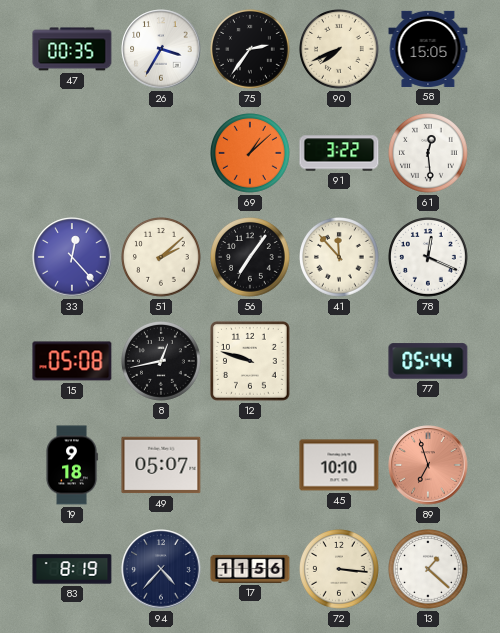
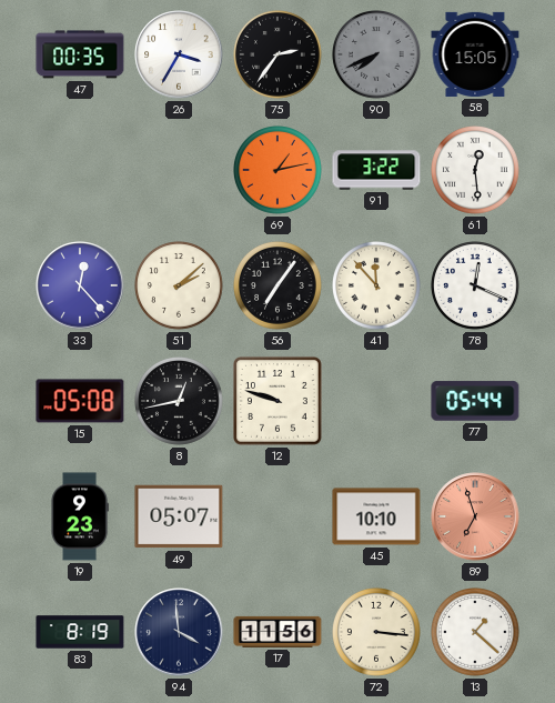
90 dial: cream -> grey (377, 56)
69: 1:08 -> 1:13 (279, 171)
19: 9:18 -> 9:23 (80, 516)
94: 4:37 -> 3:59 (179, 632)
